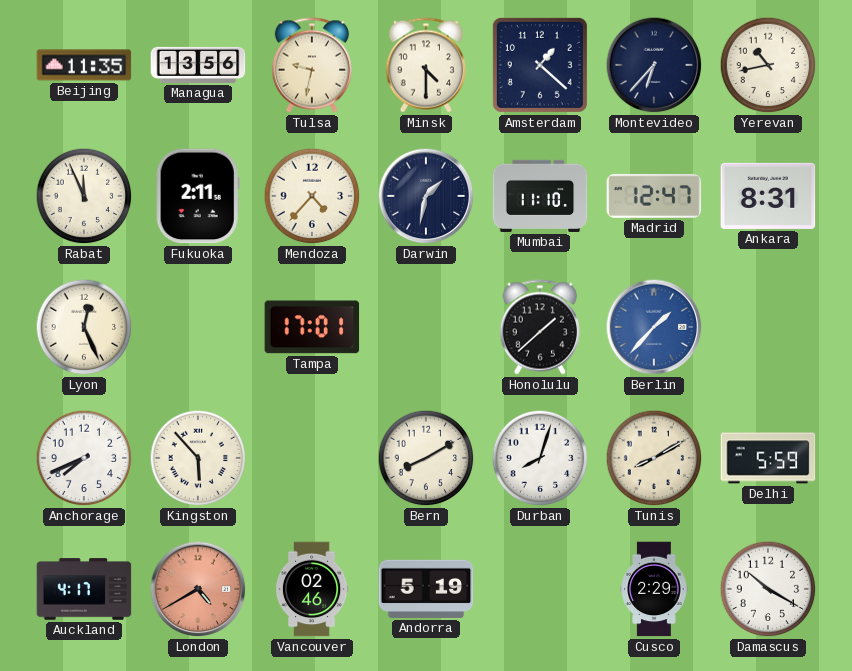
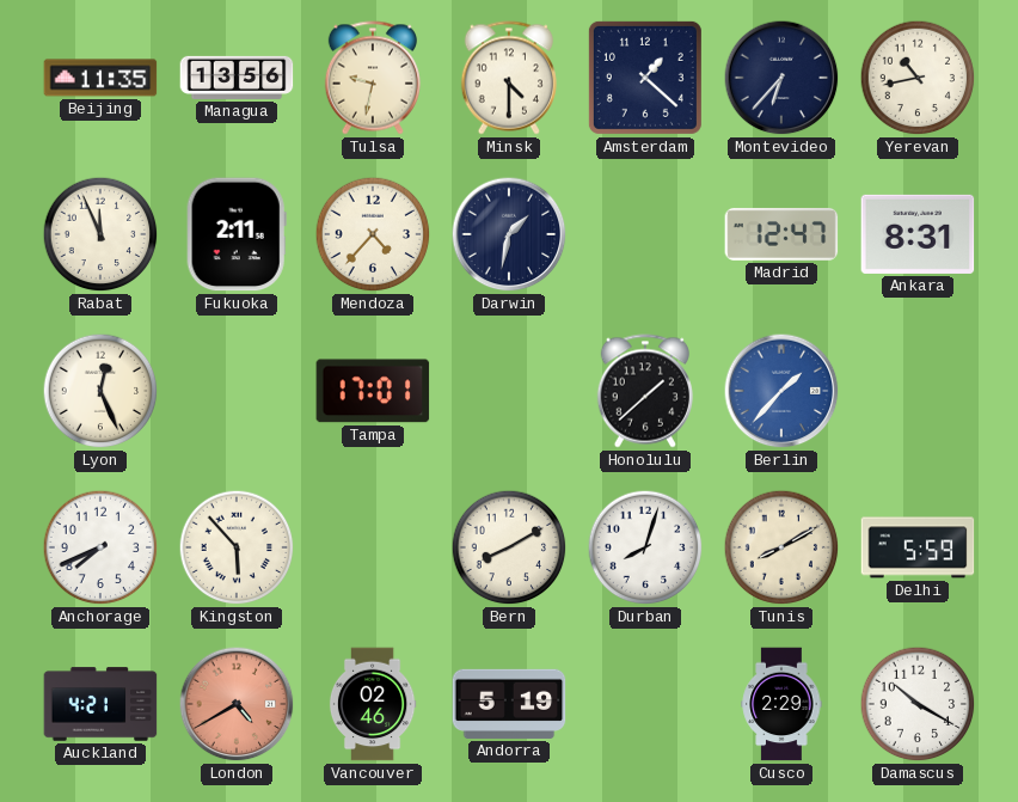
Mumbai: 11:10 -> none (540, 196)
Auckland: 4:17 -> 4:21 (100, 704)
